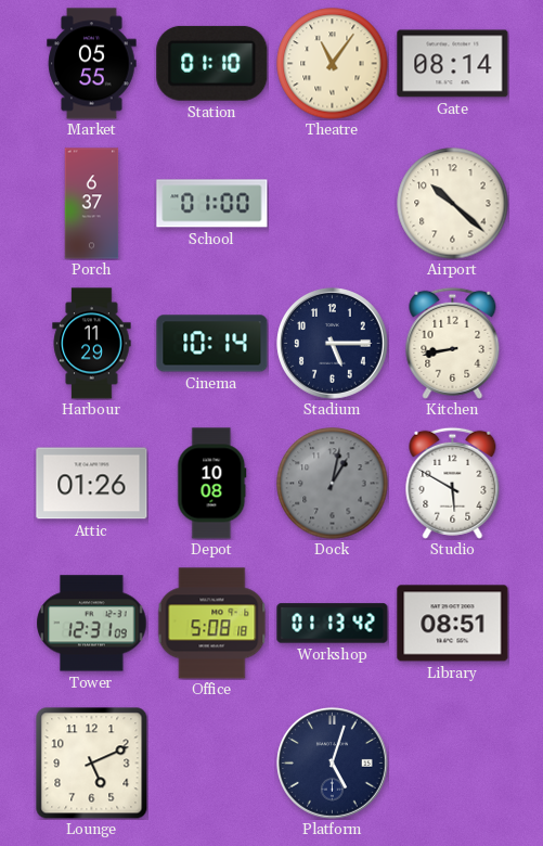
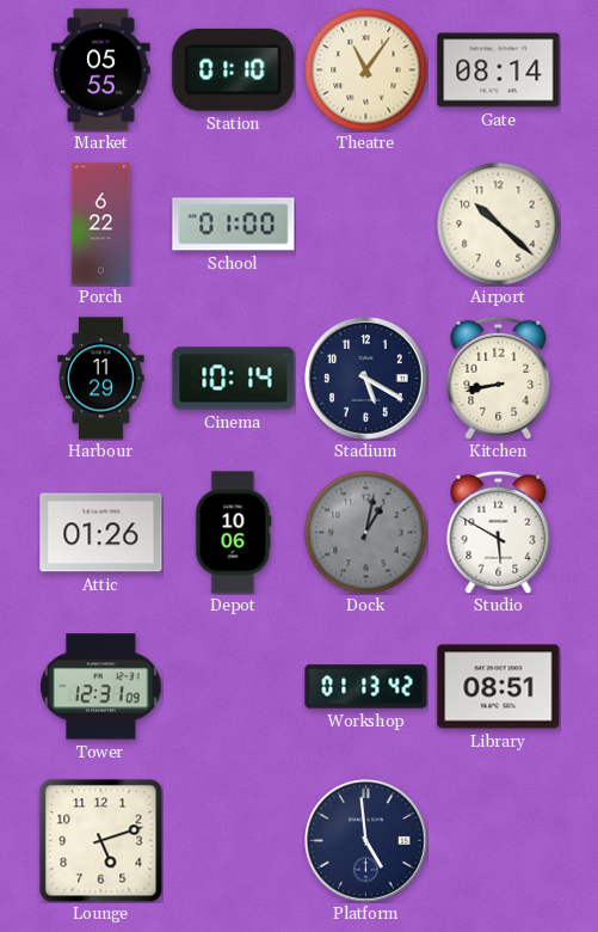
Porch: 6:37 -> 6:22 (101, 225)
Stadium: 5:15 -> 5:20 (366, 379)
Depot: 10:08 -> 10:06 (234, 533)
Office: 5:08 -> none (212, 624)
Lounge: 5:11 -> 5:12 (101, 841)
Platform: 5:03 -> 4:59 (366, 841)
